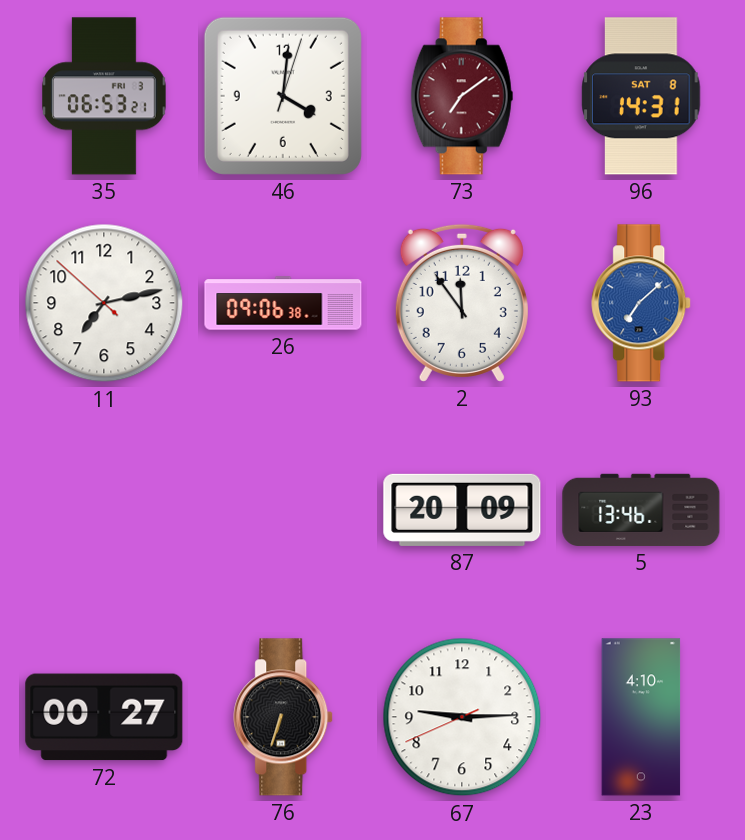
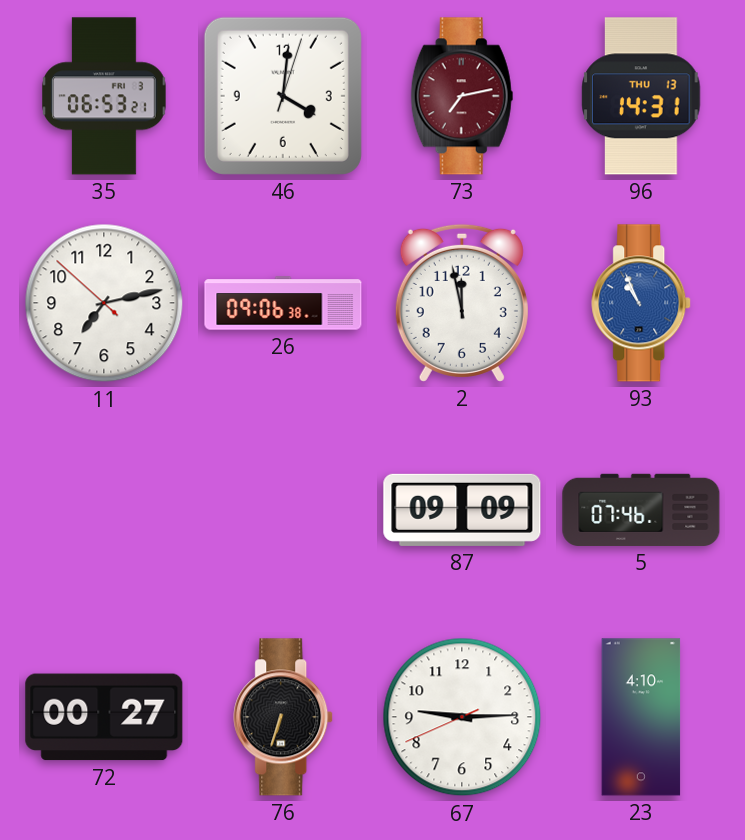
73: 7:09 -> 7:13 (462, 96)
96 date: SAT 8 -> THU 13 (641, 96)
2: 11:54 -> 11:58 (462, 303)
93: 7:08 -> 10:56 (642, 303)
87: 20:09 -> 09:09 (462, 510)
5: 13:46 -> 07:46 (641, 510)
